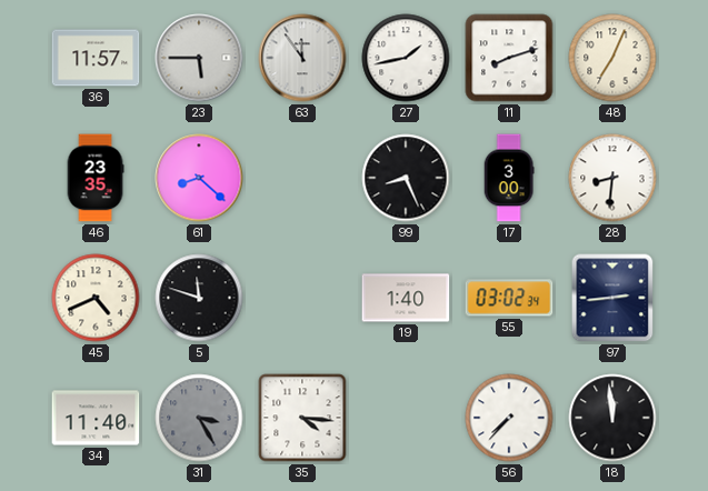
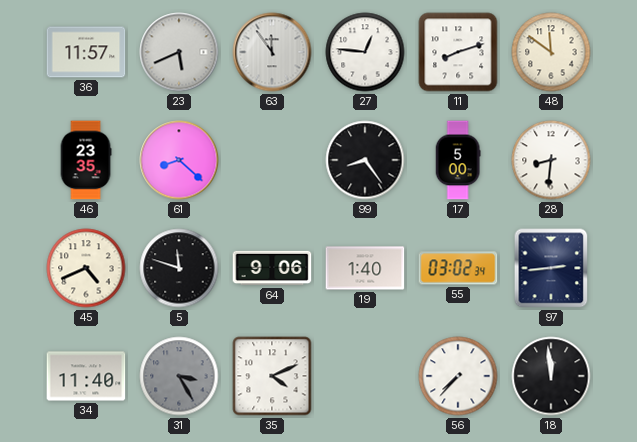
23: 5:45 -> 5:41 (179, 52)
27: 1:43 -> 12:46 (365, 52)
48: 7:04 -> 11:51 (551, 52)
99: 8:26 -> 8:24 (365, 160)
17: 3:00 -> 5:00 (458, 160)
64: none -> 9:06 (272, 268)
35: 4:16 -> 4:11 (272, 376)
